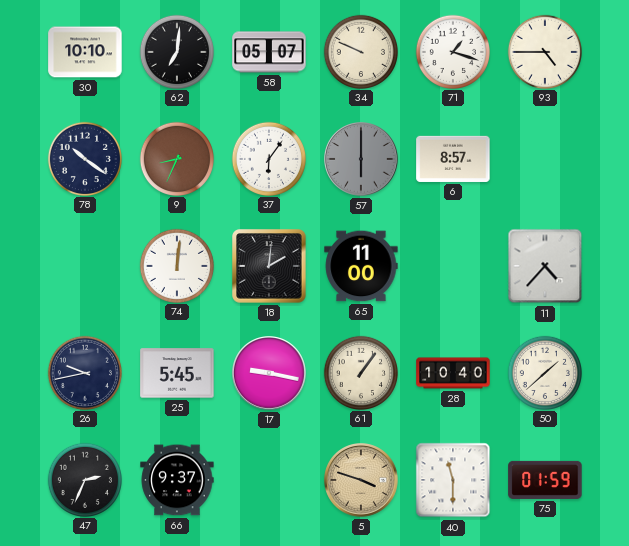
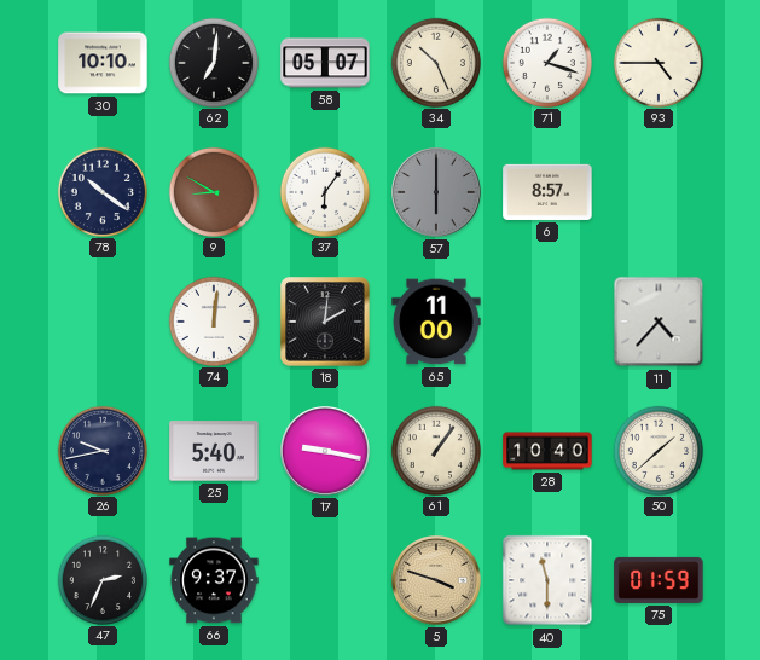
34: 9:49 -> 10:26 (435, 62)
9: 8:34 -> 8:50 (213, 191)
25: 5:45 -> 5:40 (214, 451)
